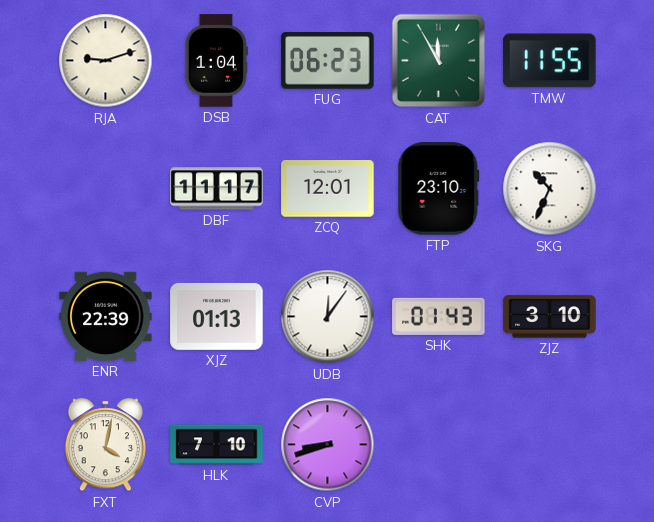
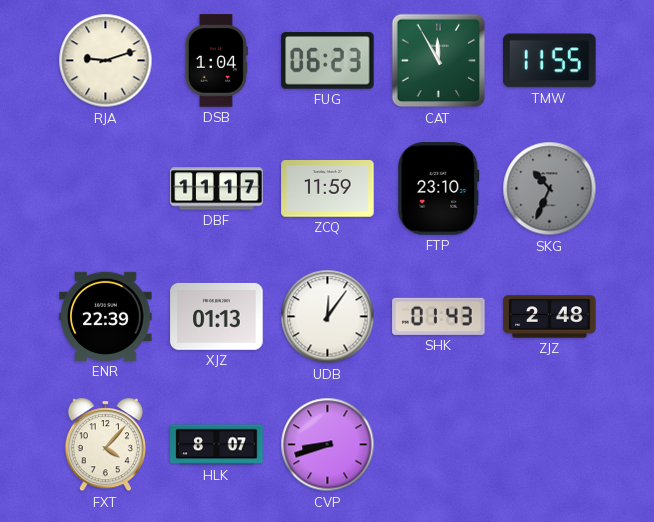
ZCQ: 12:01 -> 11:59 (328, 189)
SKG dial: white -> grey (550, 189)
ZJZ: 3:10 -> 2:48 (550, 317)
FXT: 4:02 -> 4:07 (105, 445)
HLK: 7:10 -> 8:07 (217, 445)
